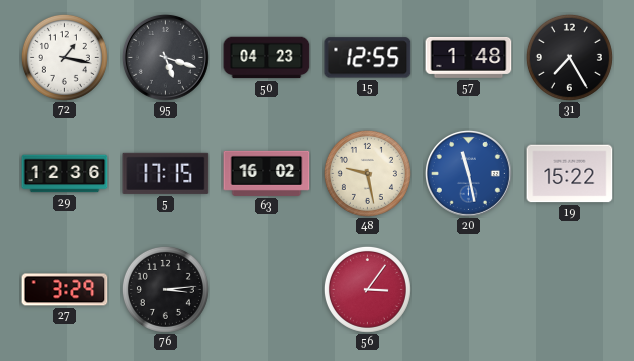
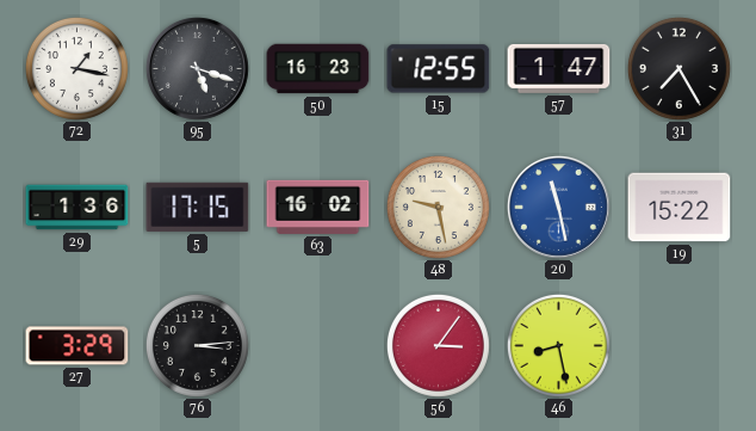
50: 04:23 -> 16:23 (318, 69)
57: 1:48 -> 1:47 (559, 68)
29: 12:36 -> 1:36 (78, 208)
46: none -> 8:28 (558, 345)
